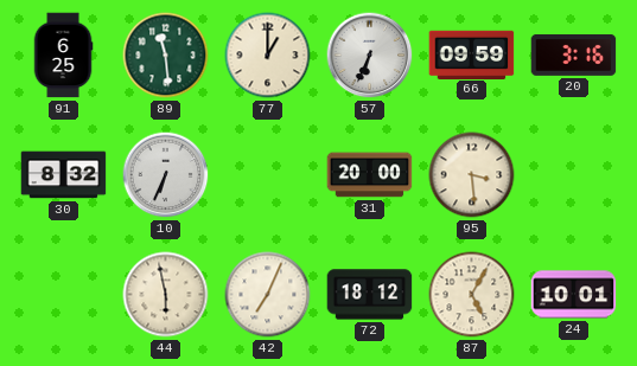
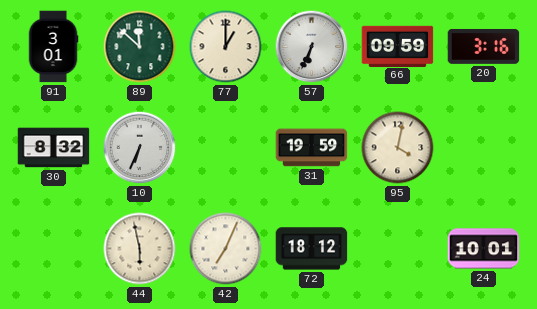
91: 6:25 -> 3:01 (53, 47)
89: 11:29 -> 11:52 (140, 47)
31: 20:00 -> 19:59 (312, 148)
95: 3:29 -> 4:02 (398, 148)
87: 5:05 -> none (472, 295)
